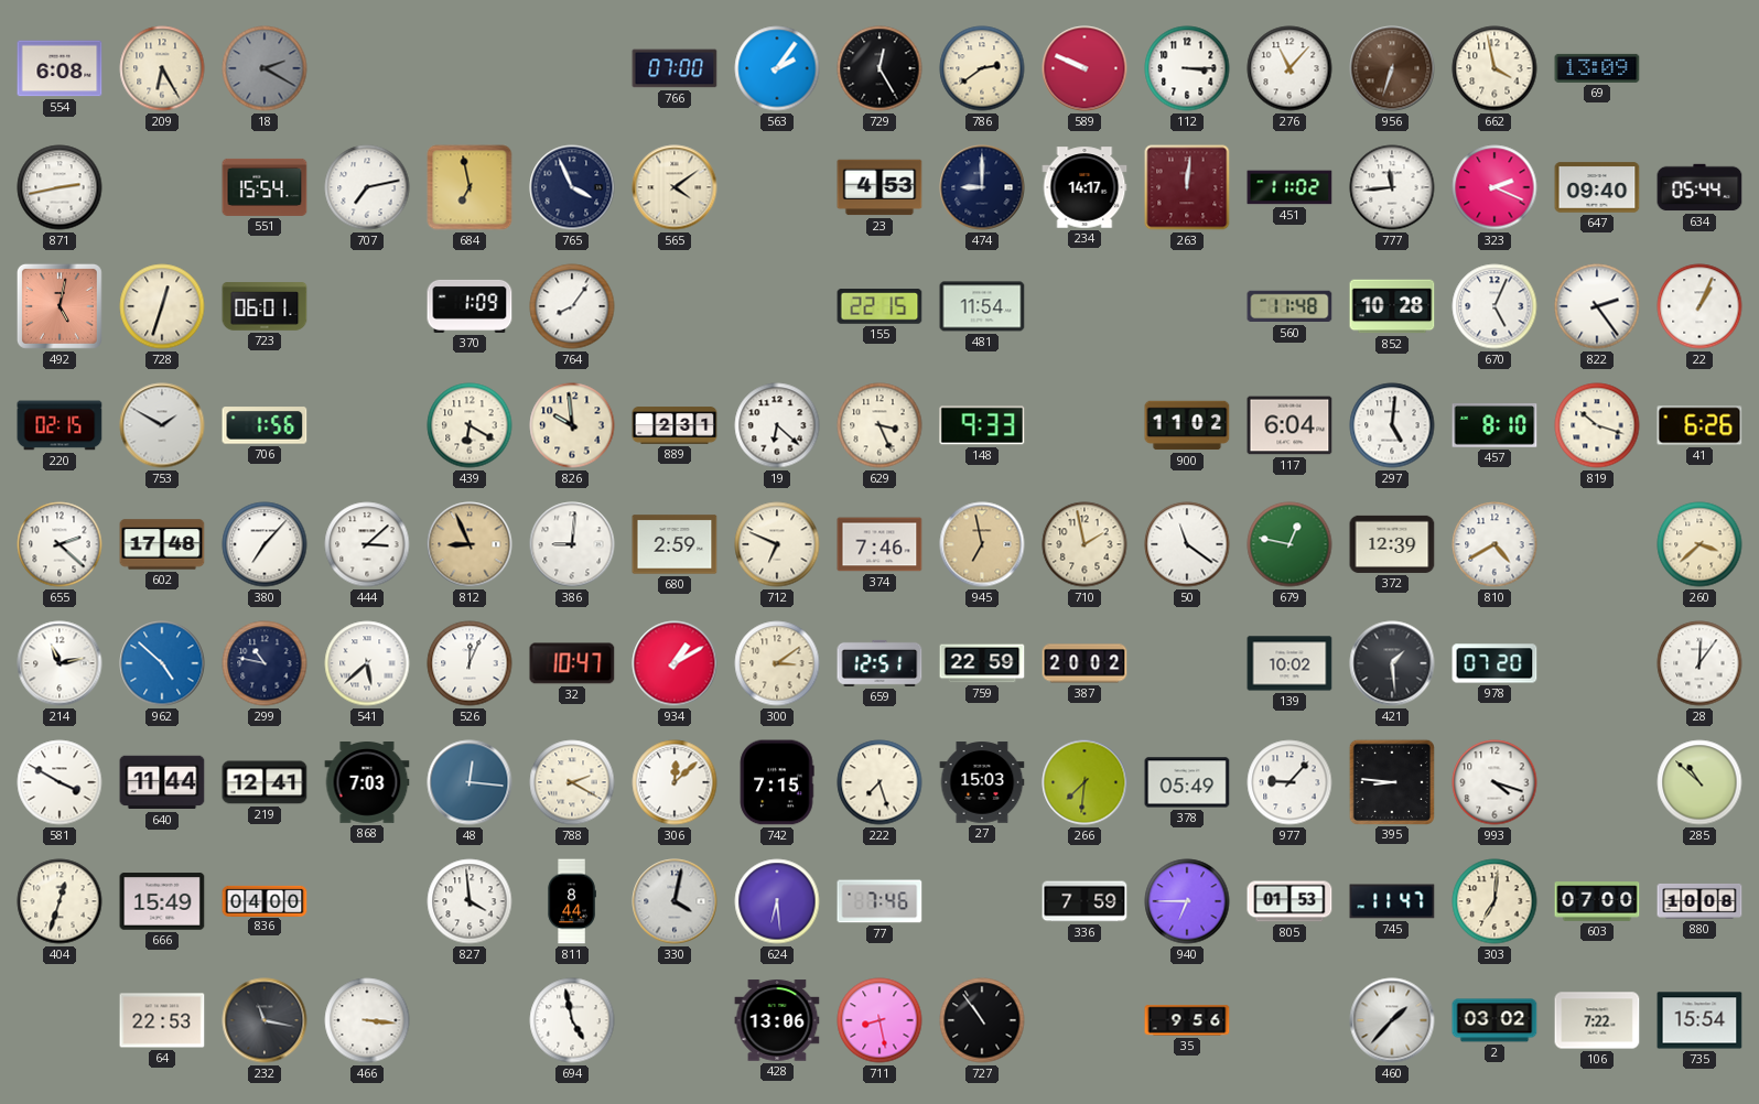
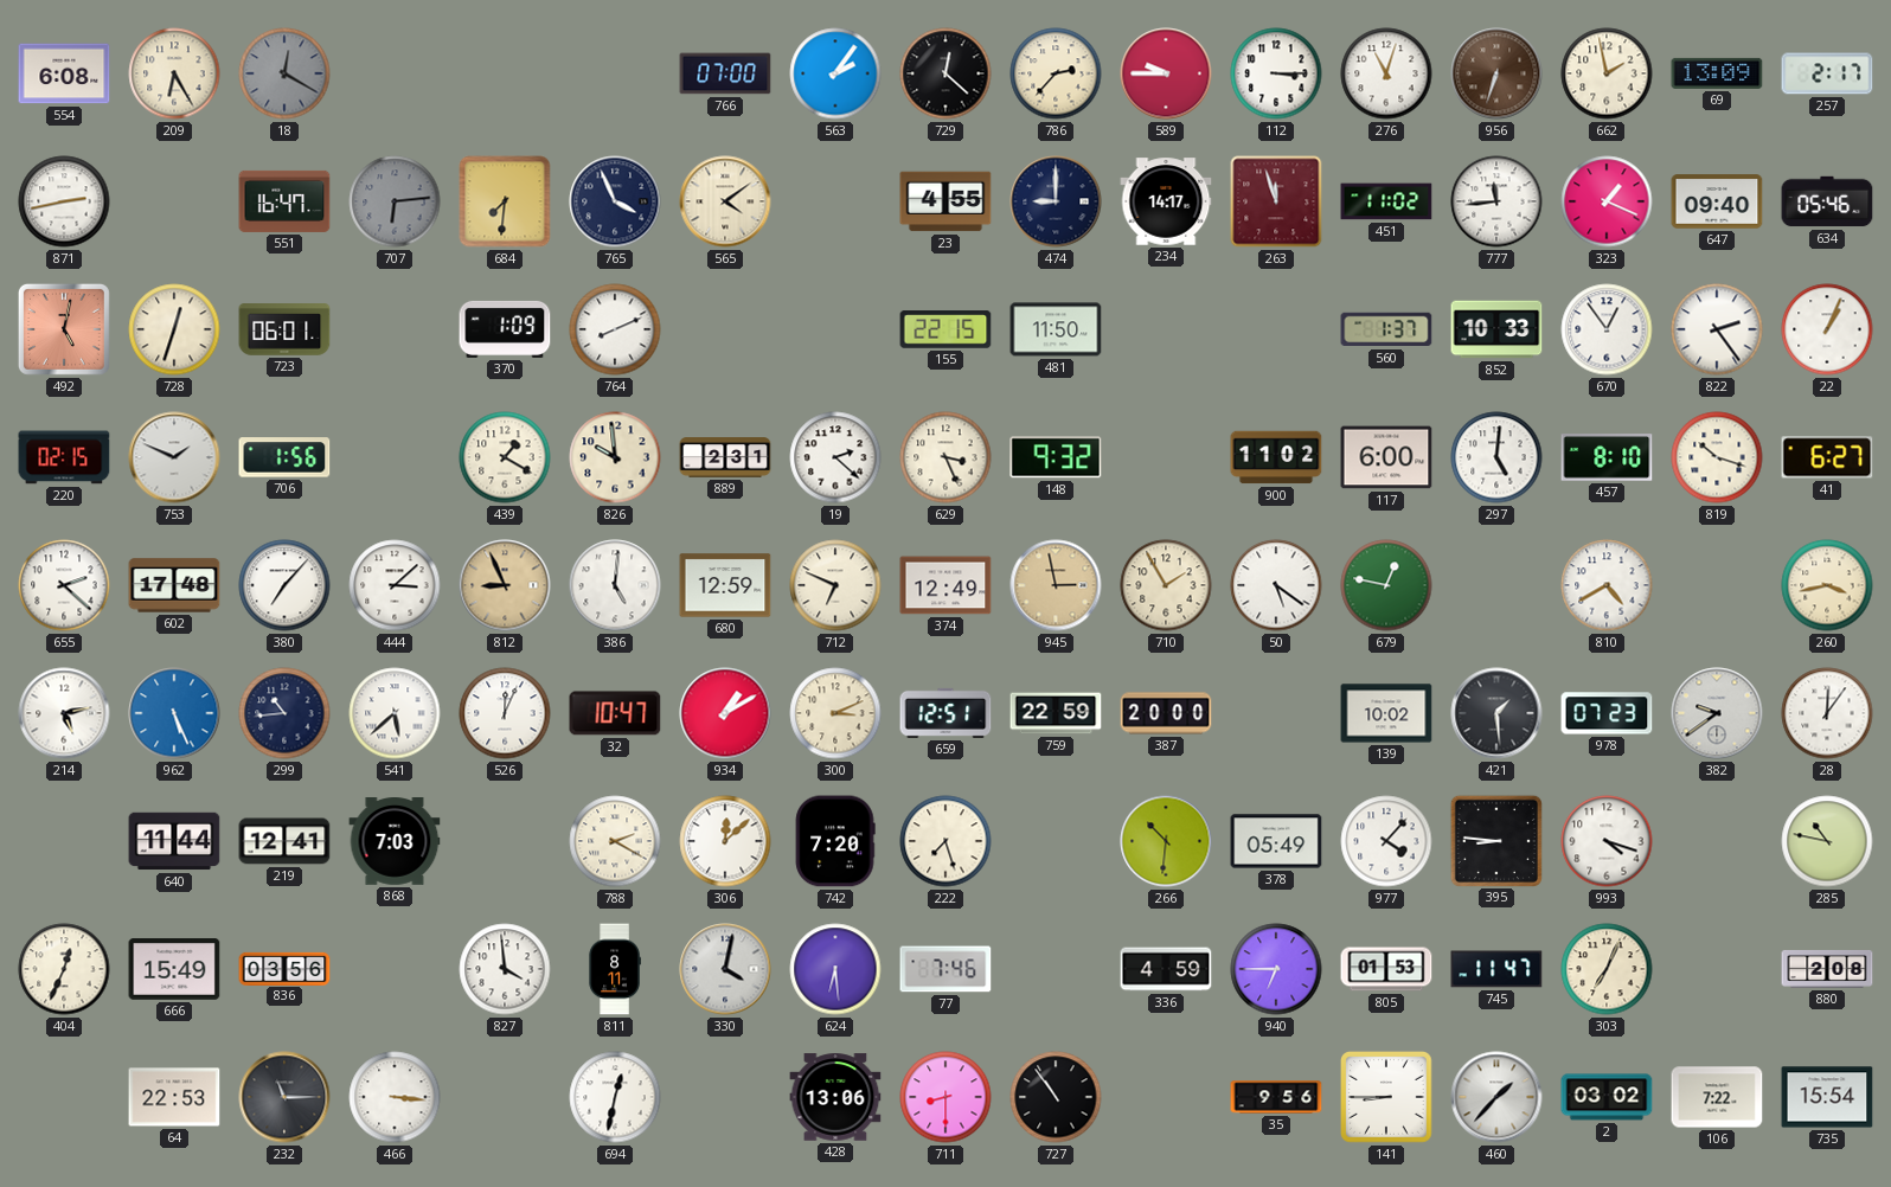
18: 2:20 -> 12:20 (284, 73)
729: 12:25 -> 12:22 (945, 73)
786: 2:39 -> 2:37 (1056, 73)
589: 9:49 -> 9:45 (1166, 73)
276: 11:07 -> 11:03 (1386, 73)
662: 3:58 -> 1:58 (1607, 73)
257: none -> 2:17 (1827, 73)
551: 15:54 -> 16:47 (284, 201)
707: 7:13 -> 6:14 (395, 201)
707 dial: white -> grey (395, 201)
684: 6:58 -> 7:31 (505, 201)
23: 4:53 -> 4:55 (945, 201)
263: 12:01 -> 11:57 (1276, 201)
323: 2:19 -> 1:19 (1607, 201)
634: 05:44 -> 05:46 (1827, 201)
764: 8:06 -> 8:11 (615, 329)
481: 11:54 -> 11:50 (1056, 329)
560: 11:48 -> 1:37 (1386, 329)
852: 10:28 -> 10:33 (1496, 329)
670: 5:04 -> 12:54 (1607, 329)
753: 1:50 -> 1:49 (174, 457)
439: 6:20 -> 1:20 (505, 457)
19: 6:22 -> 2:22 (835, 457)
148: 9:33 -> 9:32 (1056, 457)
117: 6:04 -> 6:00 (1386, 457)
41: 6:26 -> 6:27 (1827, 457)
386: 9:01 -> 5:01 (615, 585)
680: 2:59 -> 12:59 (725, 585)
374: 7:46 -> 12:49 (945, 585)
945: 6:58 -> 2:58 (1056, 585)
710: 1:58 -> 1:55 (1166, 585)
50: 11:21 -> 5:21 (1276, 585)
372: 12:39 -> none (1392, 544)
260: 3:38 -> 3:43 (1827, 585)
214: 11:13 -> 5:13 (64, 713)
962: 4:52 -> 5:26 (174, 713)
299: 10:47 -> 10:44 (284, 713)
300: 3:09 -> 3:11 (835, 713)
387: 20:02 -> 20:00 (1166, 713)
978: 07:20 -> 07:23 (1607, 713)
382: none -> 9:39 (1717, 713)
581: 3:50 -> none (60, 782)
48: 12:16 -> none (470, 782)
742: 7:15 -> 7:20 (835, 841)
27: 15:03 -> none (982, 782)
266: 7:31 -> 10:31 (1166, 841)
977: 9:07 -> 4:07 (1386, 841)
285: 10:52 -> 10:47 (1827, 841)
404: 12:33 -> 12:34 (64, 969)
836: 04:00 -> 03:56 (284, 968)
811: 8:44 -> 8:11 (615, 969)
336: 7:59 -> 4:59 (1166, 969)
303: 7:01 -> 7:04 (1607, 969)
603: 07:00 -> none (1597, 901)
880: 10:08 -> 2:08 (1827, 969)
232: 11:17 -> 11:15 (284, 1097)
694: 4:58 -> 12:32 (615, 1097)
711: 8:28 -> 8:30 (945, 1097)
141: none -> 8:45 (1386, 1097)
